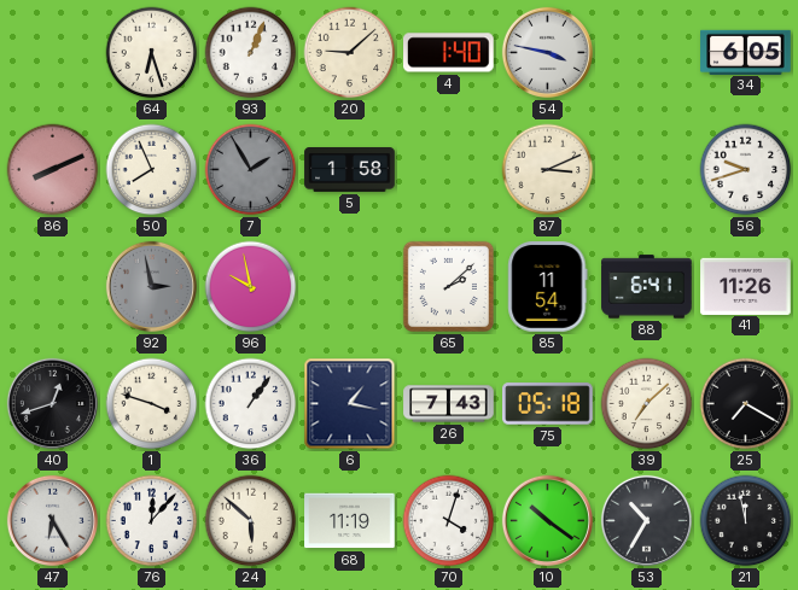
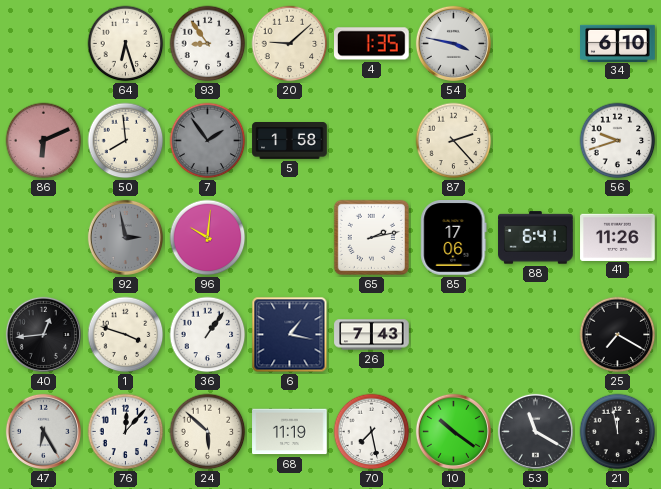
93: 1:04 -> 8:54 (208, 44)
4: 1:40 -> 1:35 (372, 44)
34: 6:05 -> 6:10 (618, 43)
86: 8:11 -> 6:11 (44, 141)
50: 7:56 -> 7:59 (126, 141)
7: 1:55 -> 1:54 (208, 141)
87: 3:11 -> 2:23 (454, 141)
96: 9:58 -> 10:01 (208, 238)
65: 2:08 -> 2:13 (371, 237)
85: 11:54 -> 17:06 (454, 238)
40: 12:42 -> 12:44 (43, 334)
75: 05:18 -> none (548, 404)
39: 7:08 -> none (647, 404)
70: 4:03 -> 7:28 (372, 432)
53: 10:35 -> 11:20 (535, 431)
